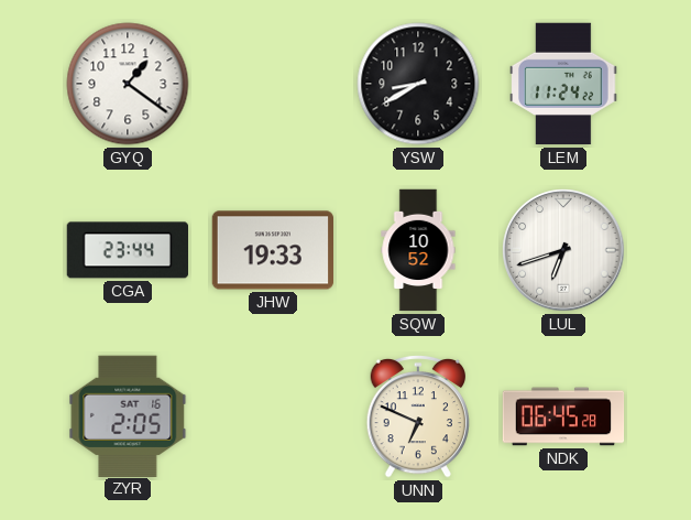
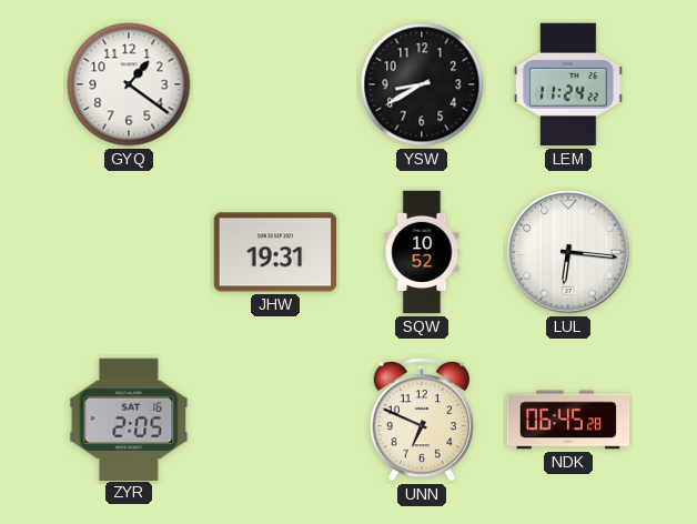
CGA: 23:44 -> none (127, 250)
JHW: 19:33 -> 19:31 (275, 252)
LUL: 6:42 -> 6:16 (568, 252)
